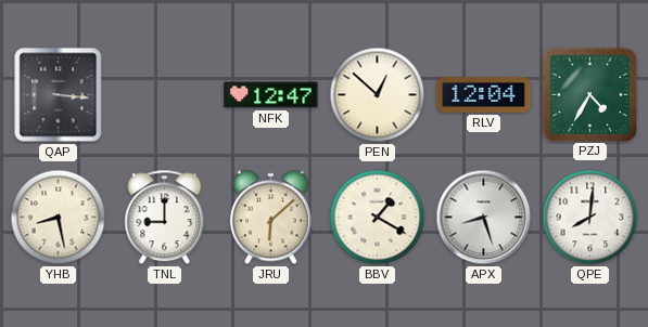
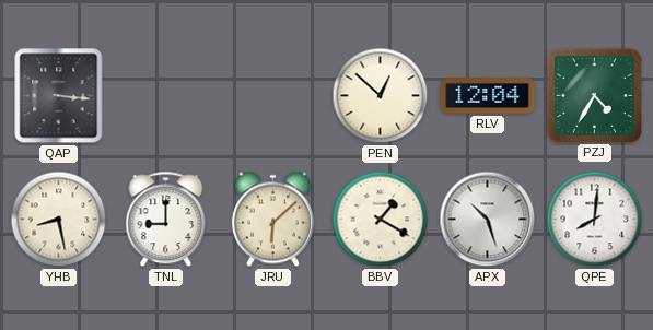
NFK: 12:47 -> none (271, 95)
APX: 8:27 -> 10:27 (488, 220)
